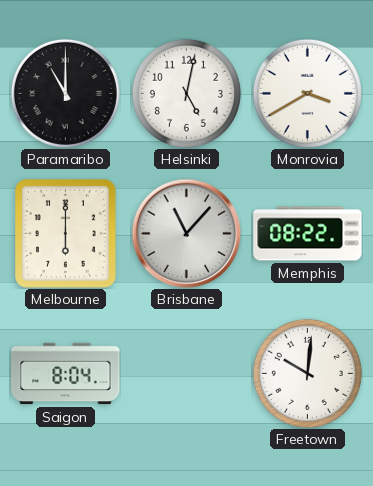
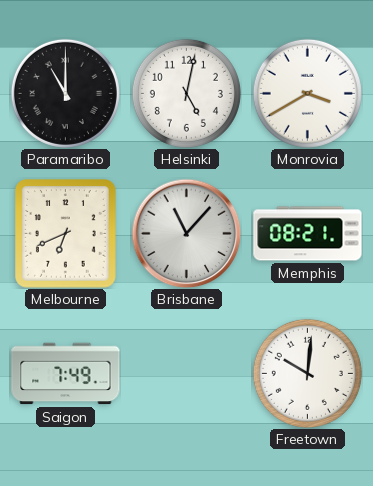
Melbourne: 6:00 -> 6:41 (66, 234)
Memphis: 08:22 -> 08:21 (308, 234)
Saigon: 8:04 -> 7:49 (66, 374)
